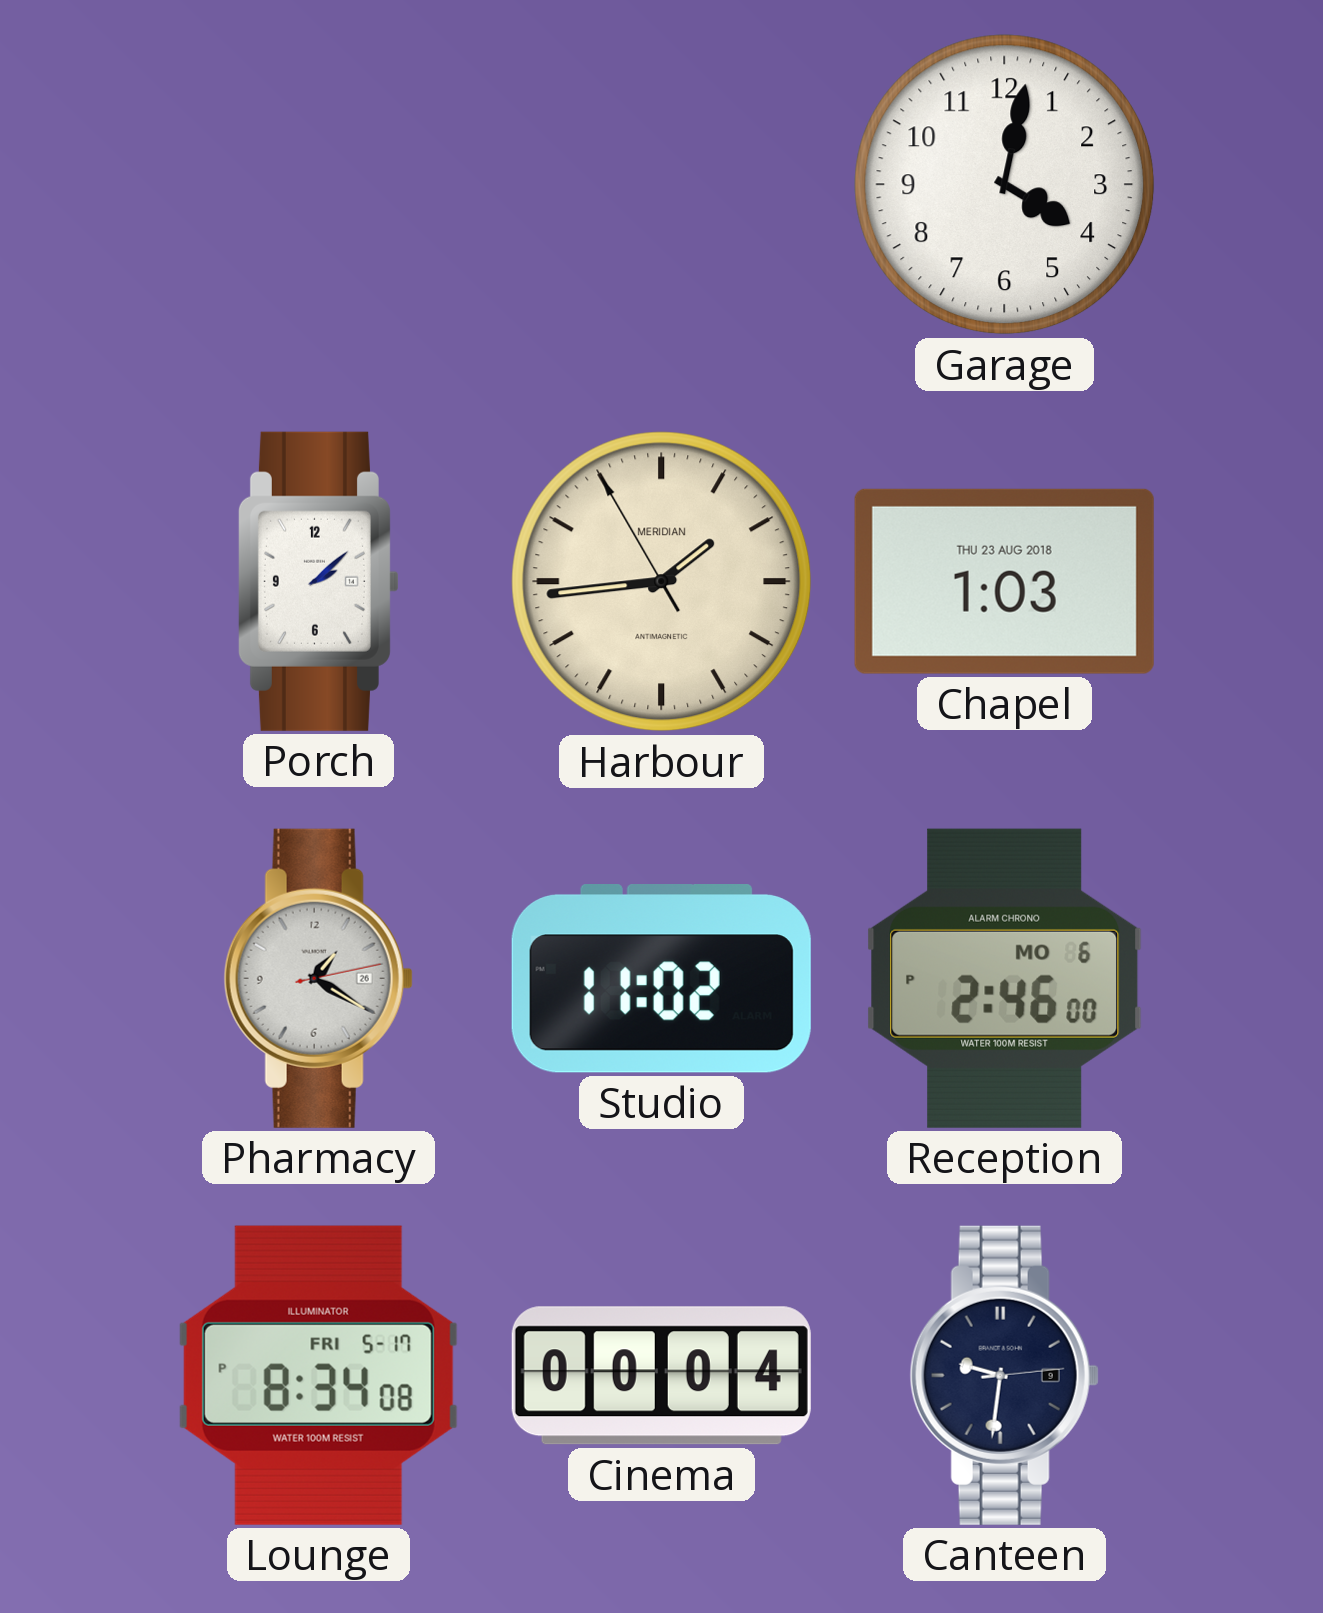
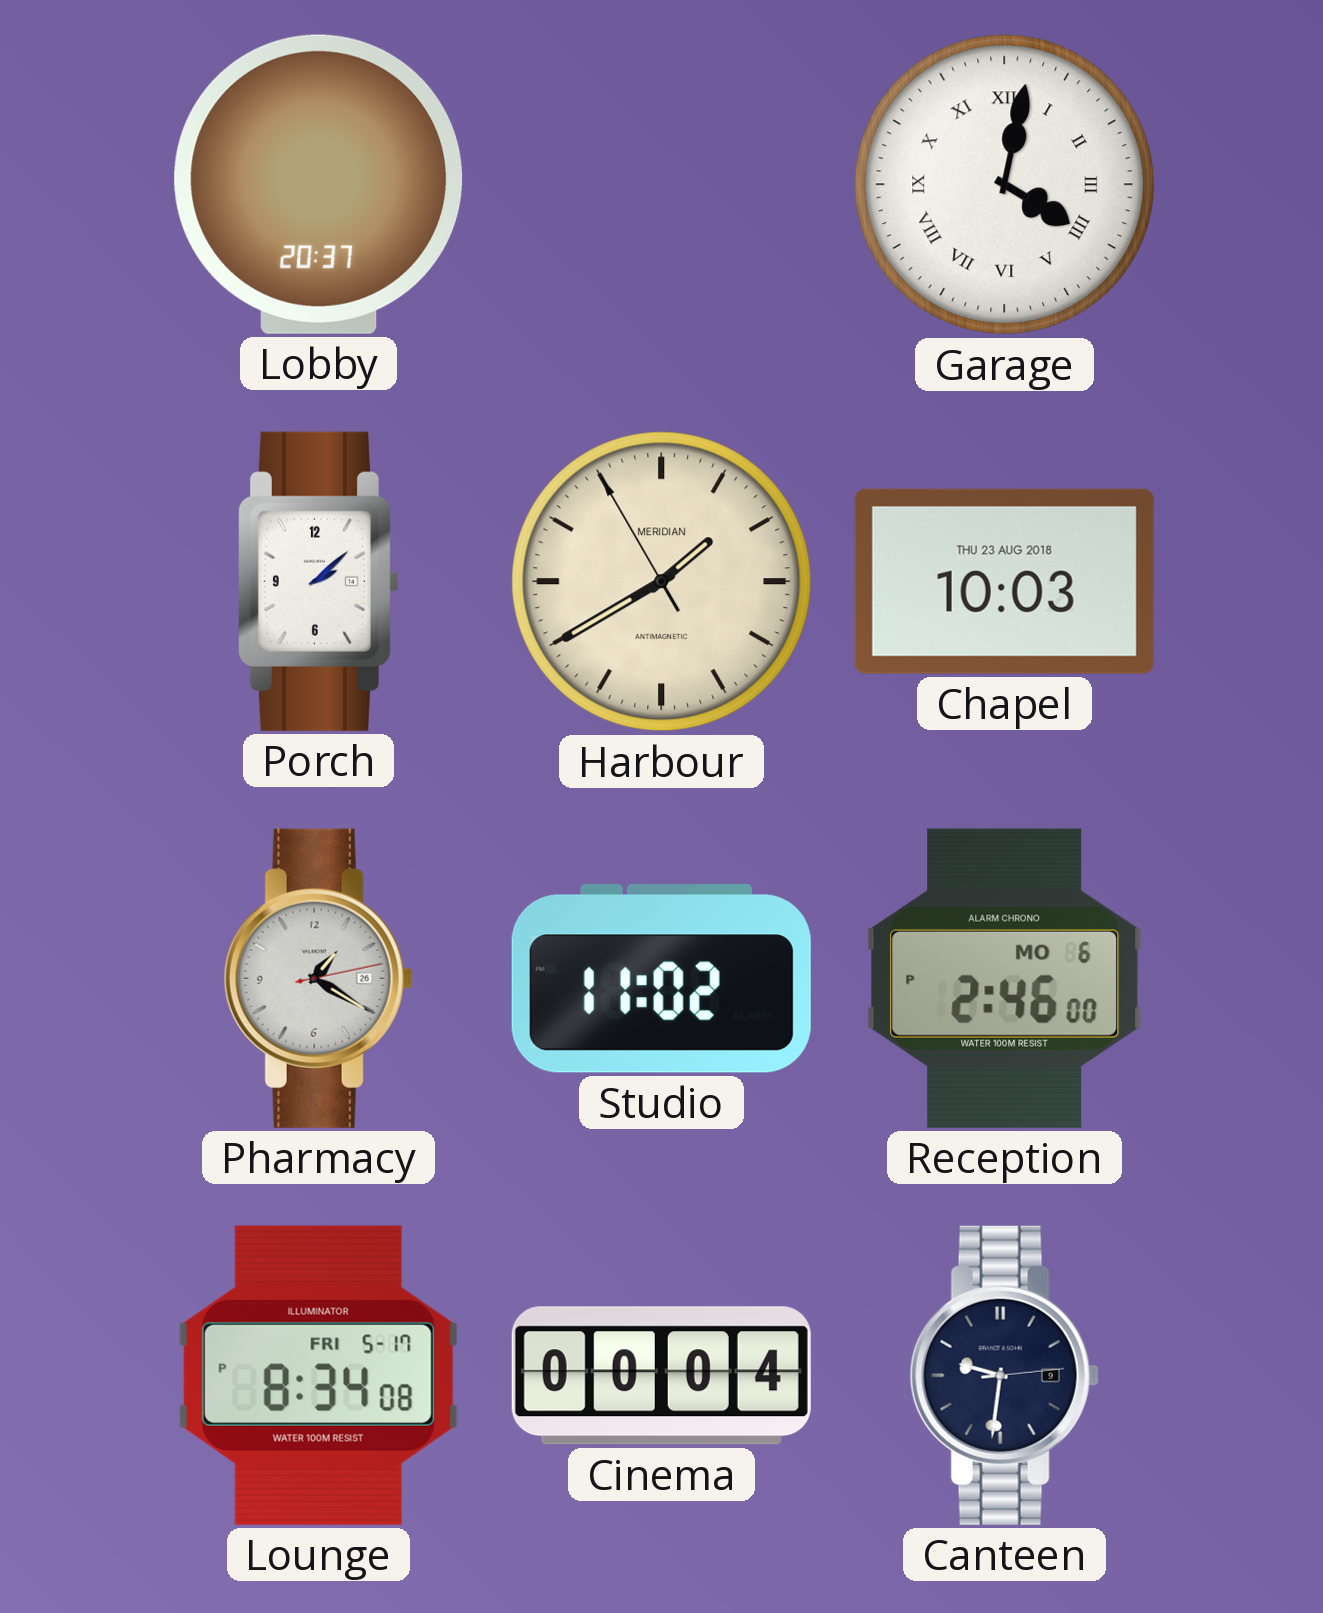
Lobby: none -> 20:37 (319, 184)
Garage numerals: Arabic -> Roman (1005, 185)
Harbour: 1:43 -> 1:39 (662, 582)
Chapel: 1:03 -> 10:03 (1004, 581)
